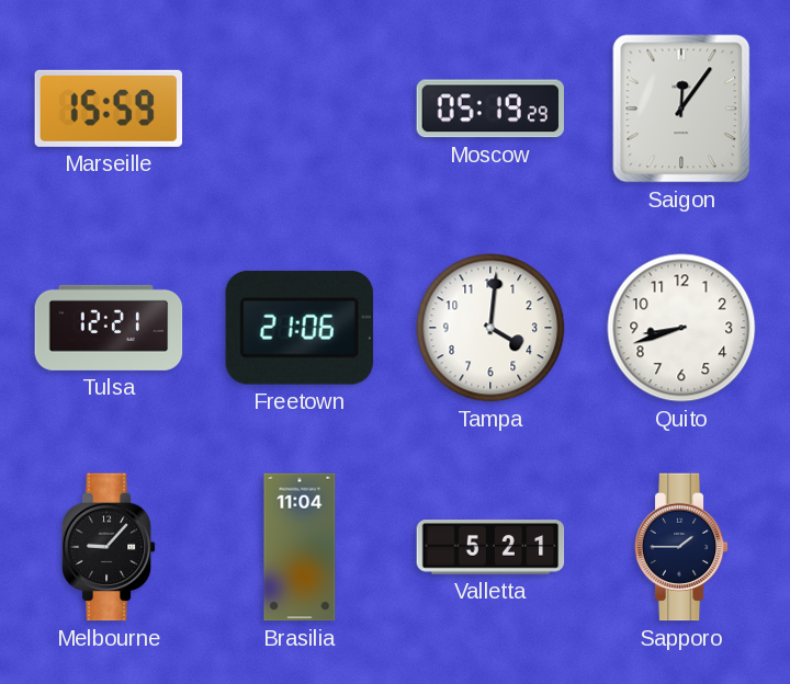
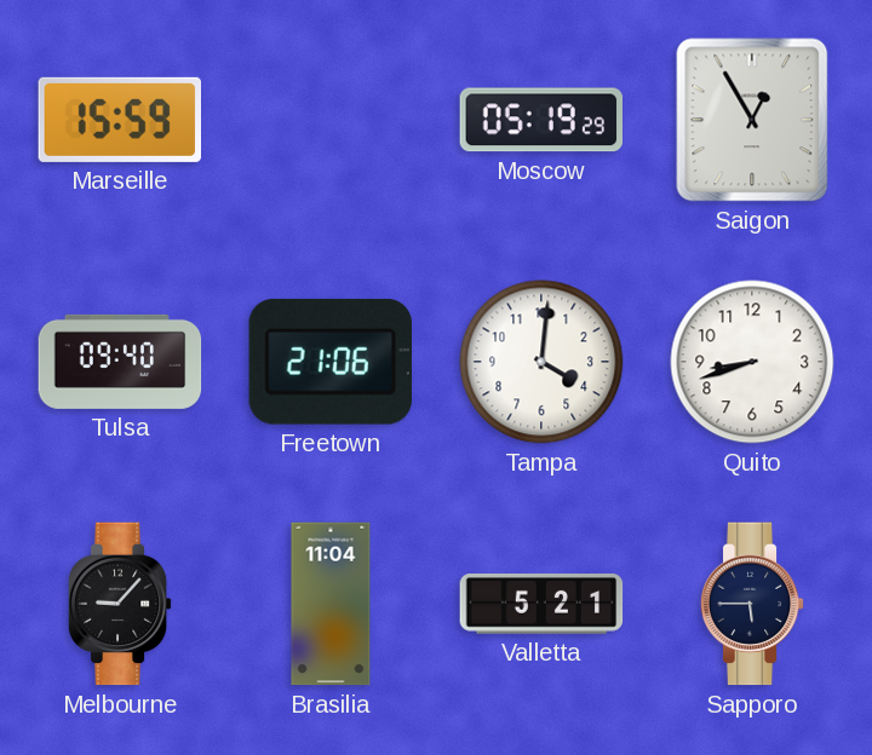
Saigon: 12:06 -> 12:55 (752, 120)
Tulsa: 12:21 -> 09:40 (120, 362)
Sapporo: 1:45 -> 5:45 (752, 604)
